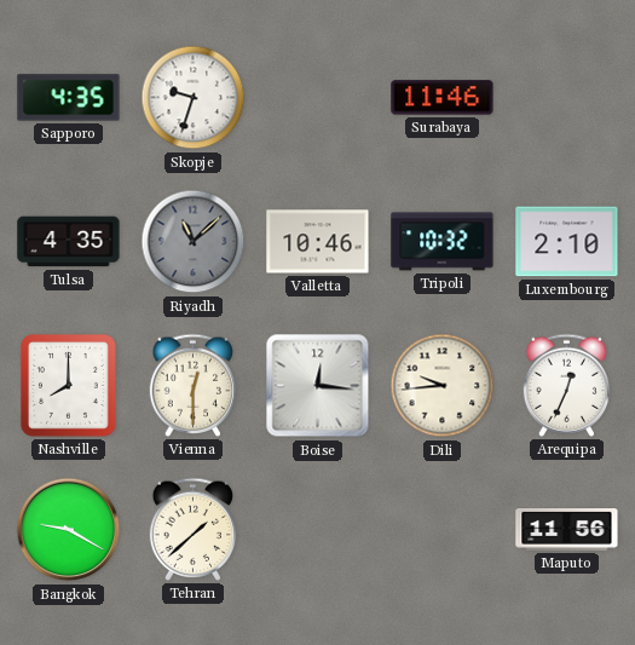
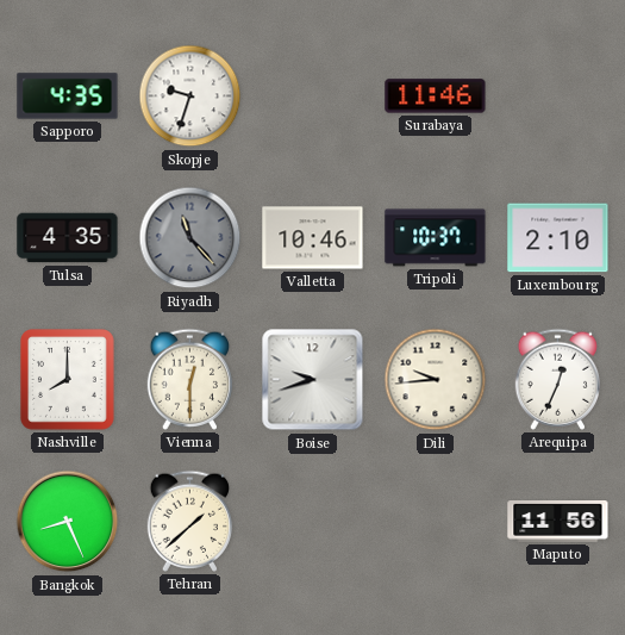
Riyadh: 11:08 -> 11:23 (190, 238)
Tripoli: 10:32 -> 10:37 (436, 238)
Boise: 12:16 -> 9:42 (313, 380)
Bangkok: 9:20 -> 8:26 (68, 522)
